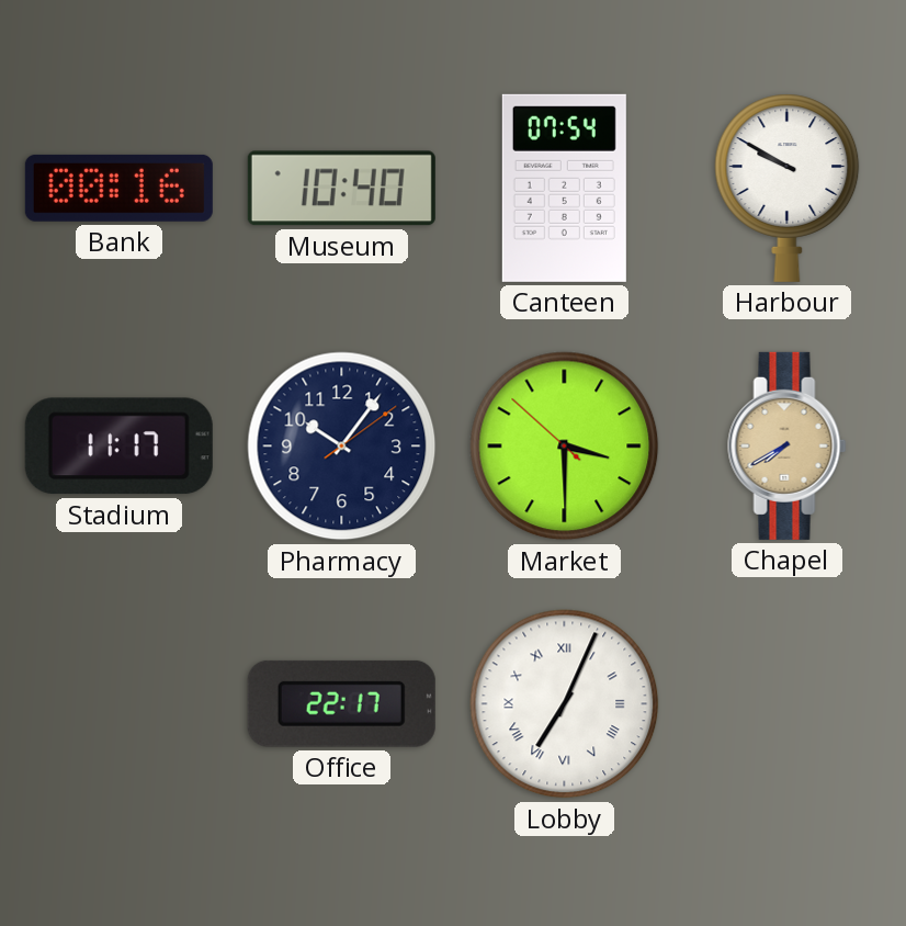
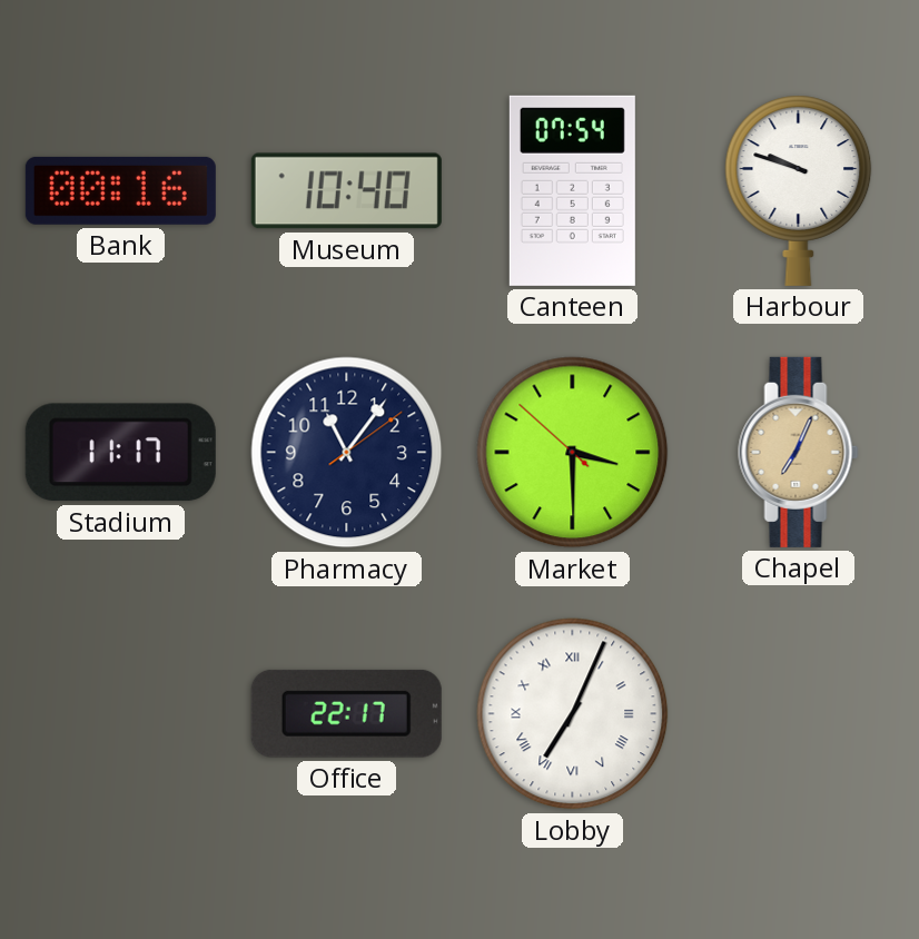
Harbour: 9:50 -> 9:48 (799, 190)
Pharmacy: 10:06 -> 11:06 (347, 453)
Chapel: 7:40 -> 7:04 (799, 452)
